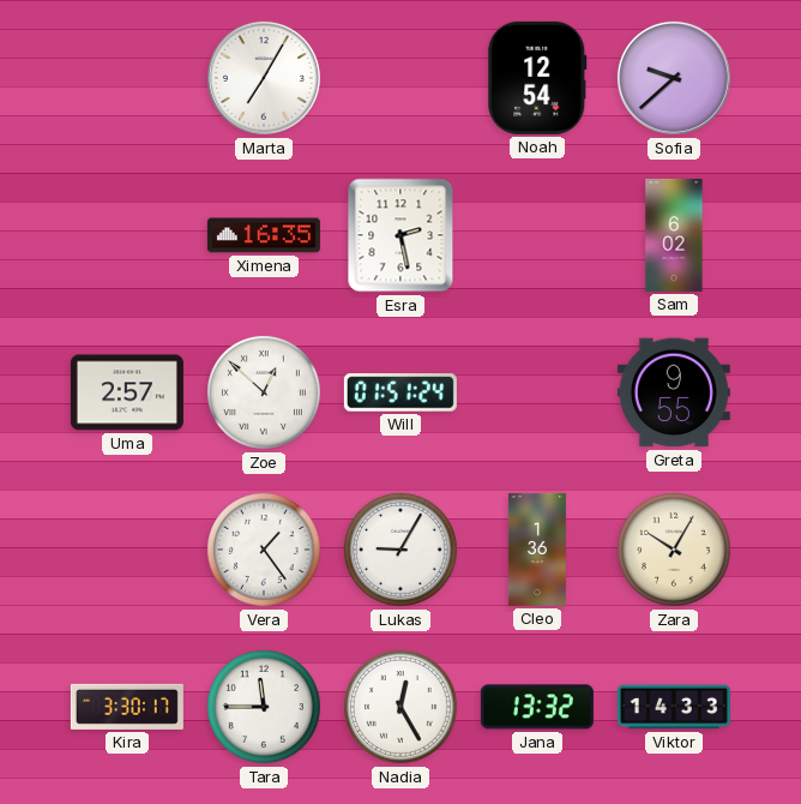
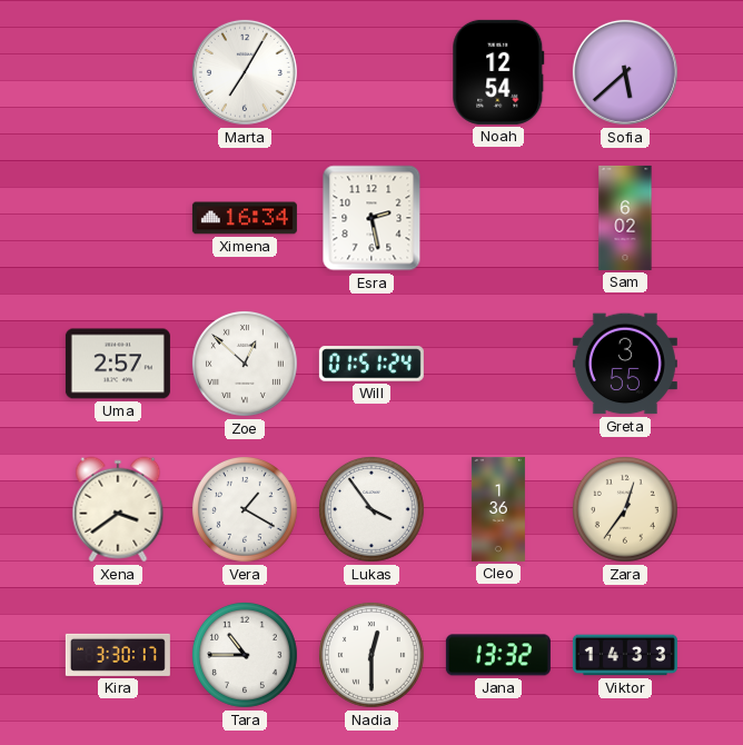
Sofia: 9:38 -> 5:38 (625, 72)
Ximena: 16:35 -> 16:34 (245, 218)
Greta: 9:55 -> 3:55 (625, 364)
Xena: none -> 3:39 (118, 509)
Vera: 1:24 -> 1:20 (245, 509)
Lukas: 9:05 -> 3:54 (371, 509)
Zara: 10:05 -> 12:36 (625, 509)
Tara: 11:45 -> 10:45 (245, 655)
Nadia: 12:25 -> 12:30 (371, 655)
